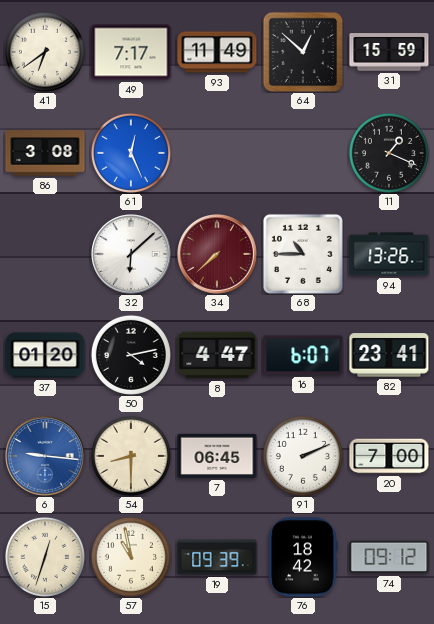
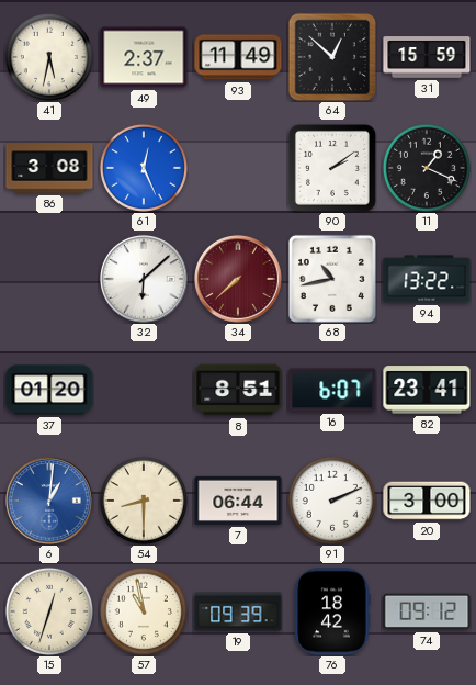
41: 6:39 -> 5:32 (49, 57)
49: 7:17 -> 2:37 (144, 57)
90: none -> 2:09 (332, 168)
68: 10:45 -> 10:43 (332, 279)
94: 13:26 -> 13:22 (427, 279)
50: 4:13 -> none (131, 355)
8: 4:47 -> 8:51 (238, 390)
6: 9:16 -> 1:01 (50, 502)
7: 06:45 -> 06:44 (238, 501)
20: 7:00 -> 3:00 (427, 501)
